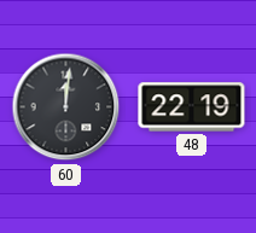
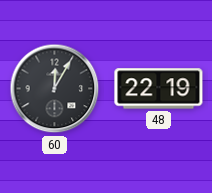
60: 12:01 -> 12:05 (55, 89)
